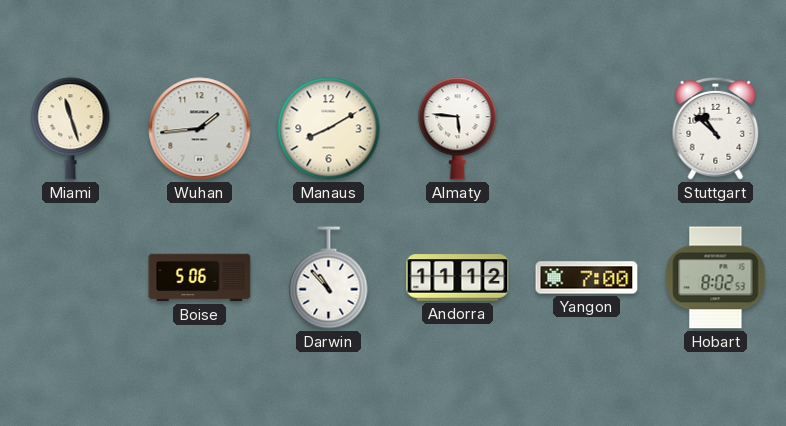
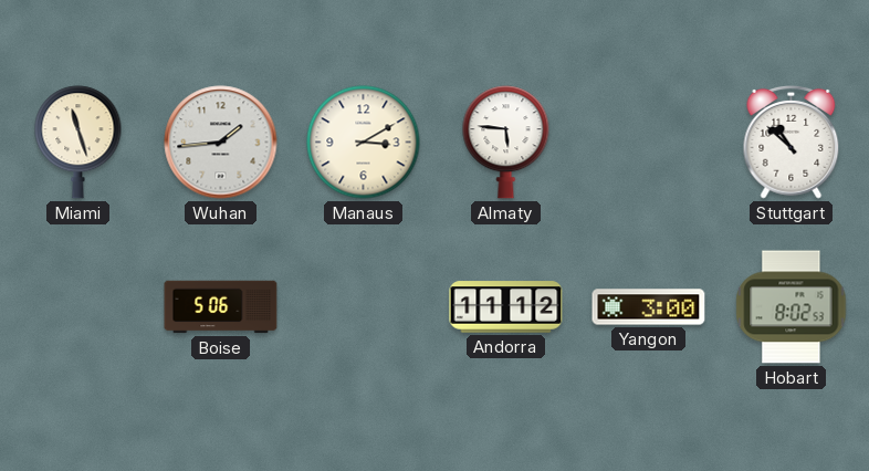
Manaus: 8:10 -> 3:10 (364, 143)
Darwin: 10:53 -> none (329, 278)
Yangon: 7:00 -> 3:00 (649, 307)
